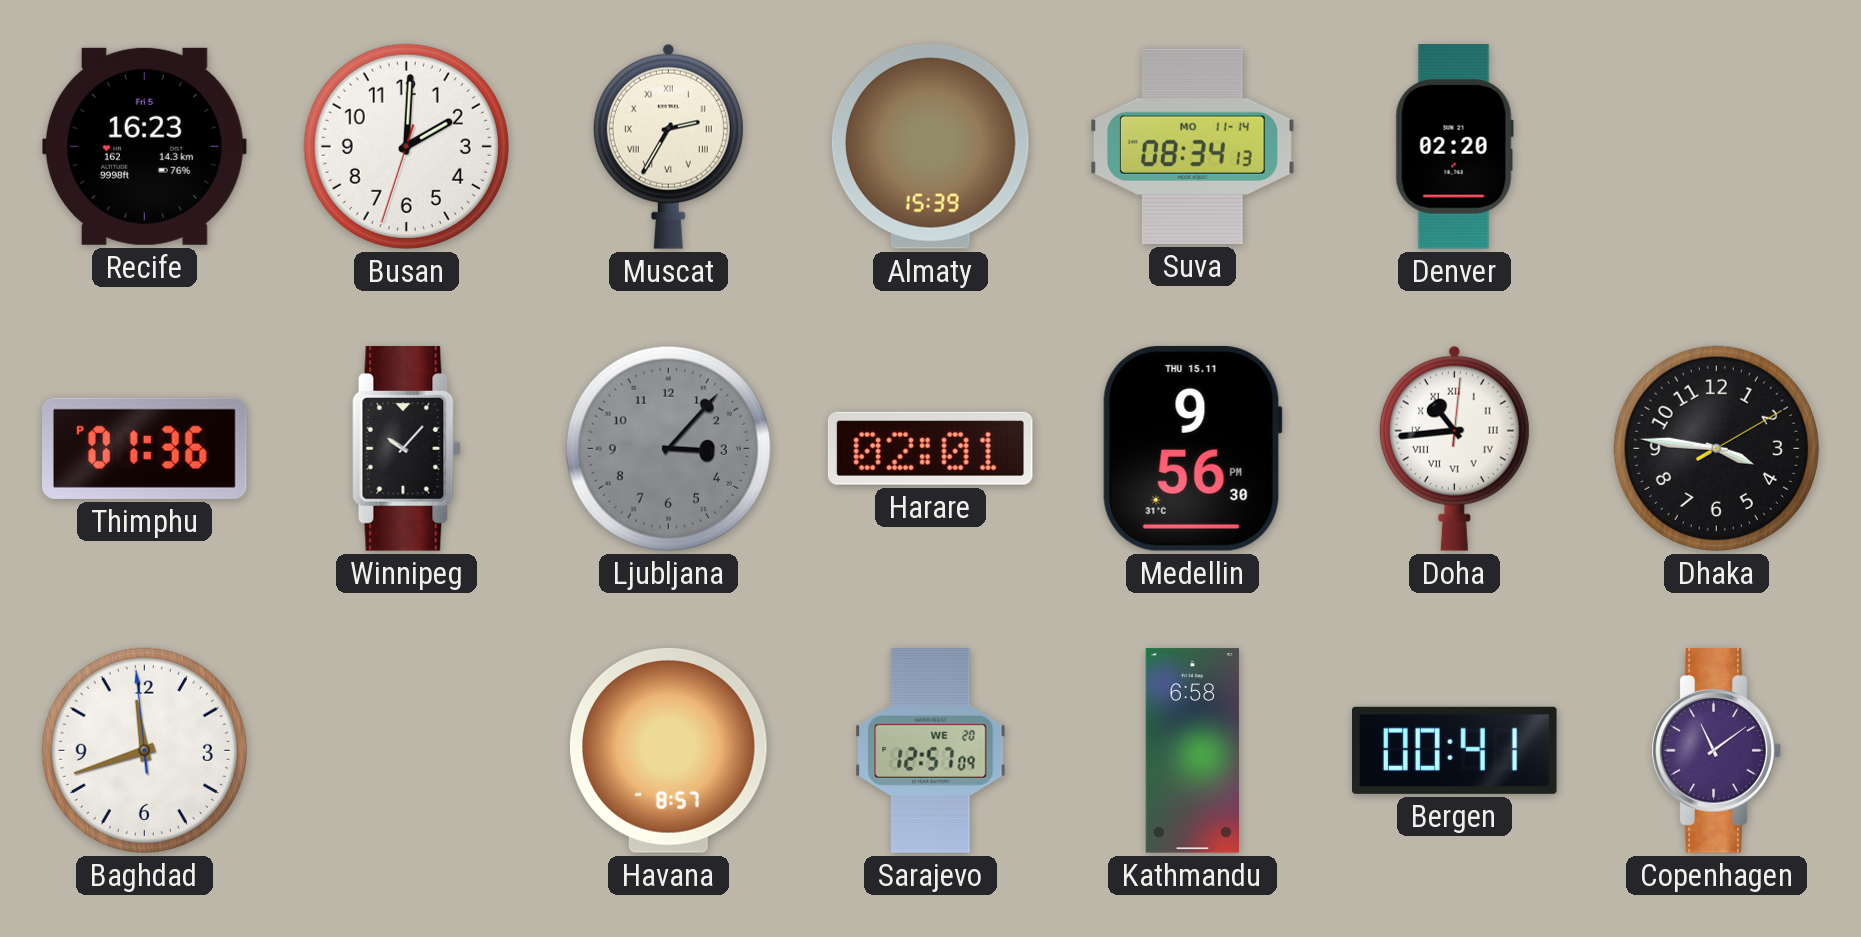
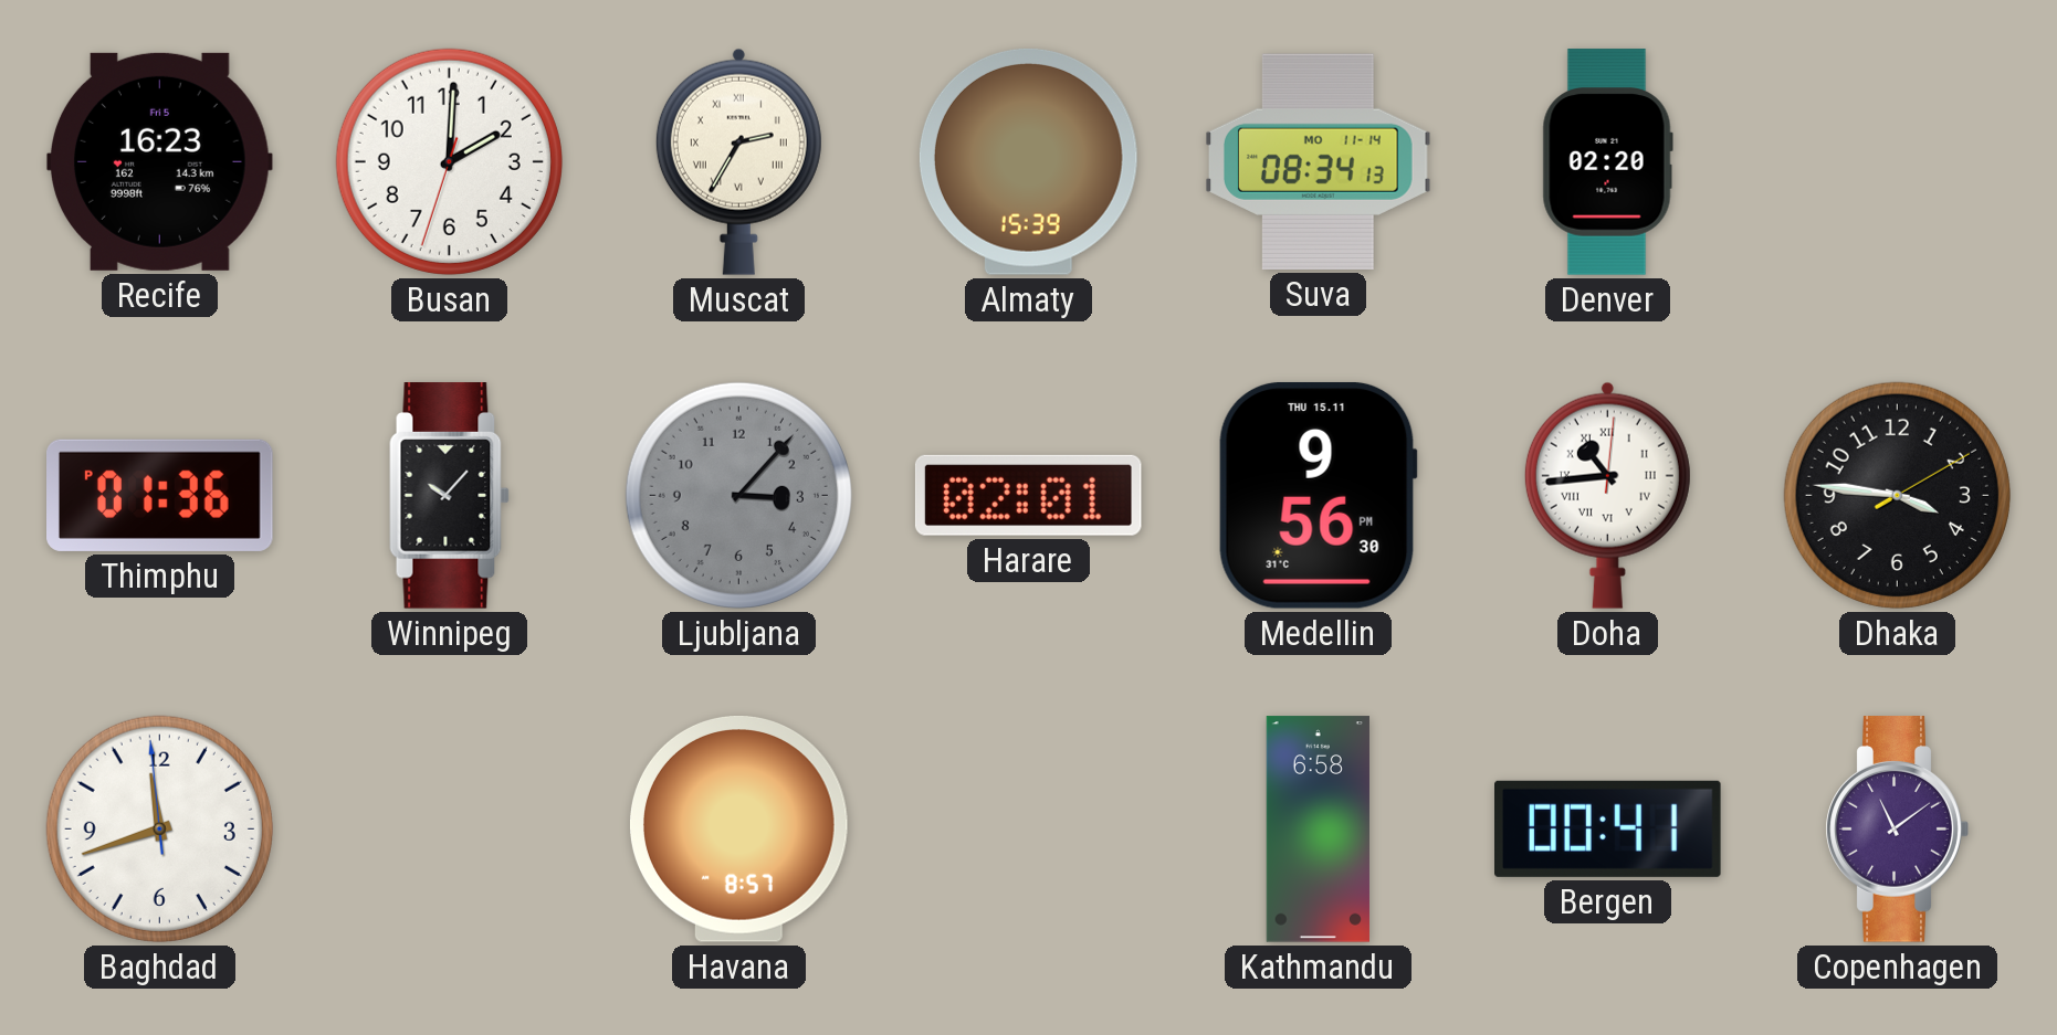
Sarajevo: 12:57 -> none (931, 751)
